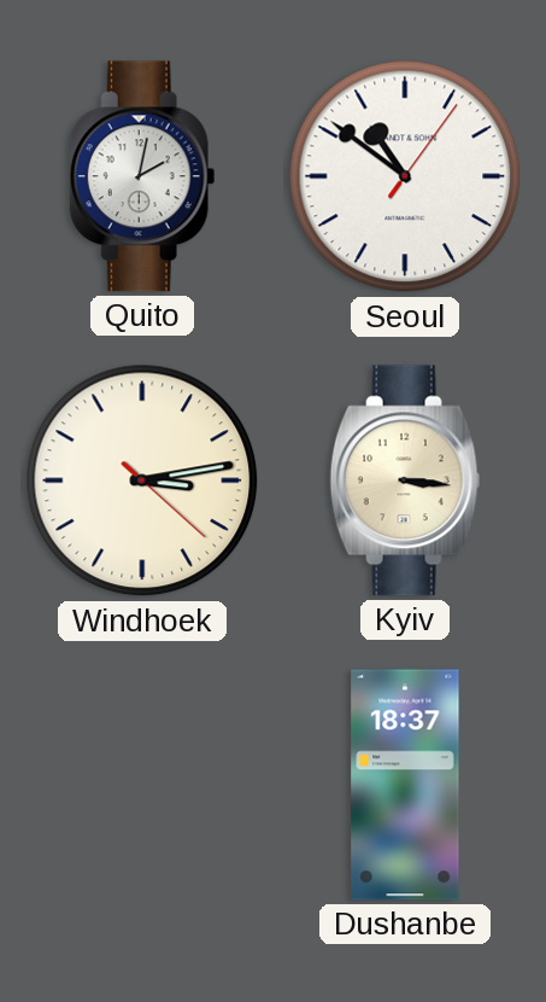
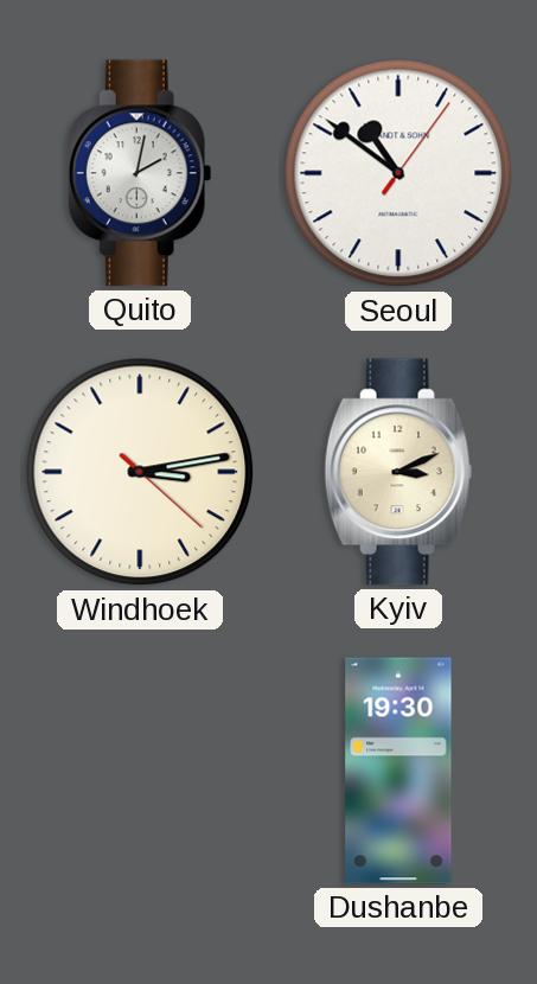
Kyiv: 3:16 -> 3:11 (398, 472)
Dushanbe: 18:37 -> 19:30 (398, 771)
